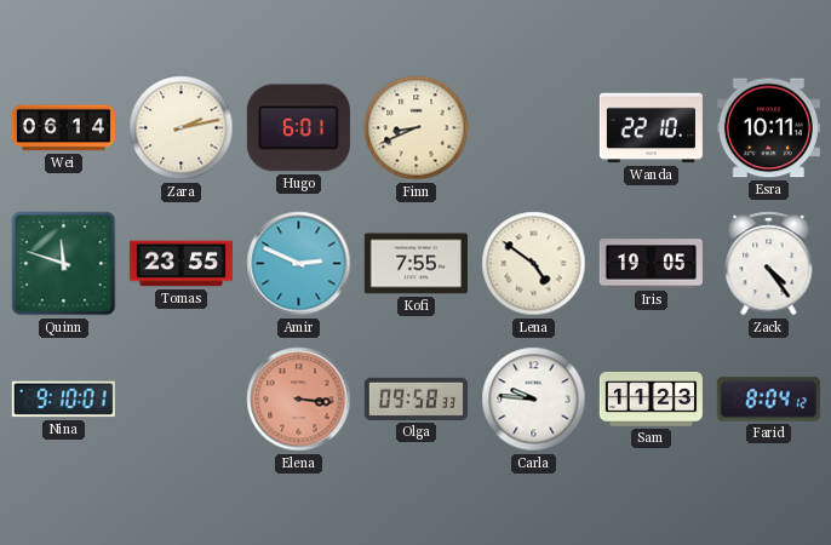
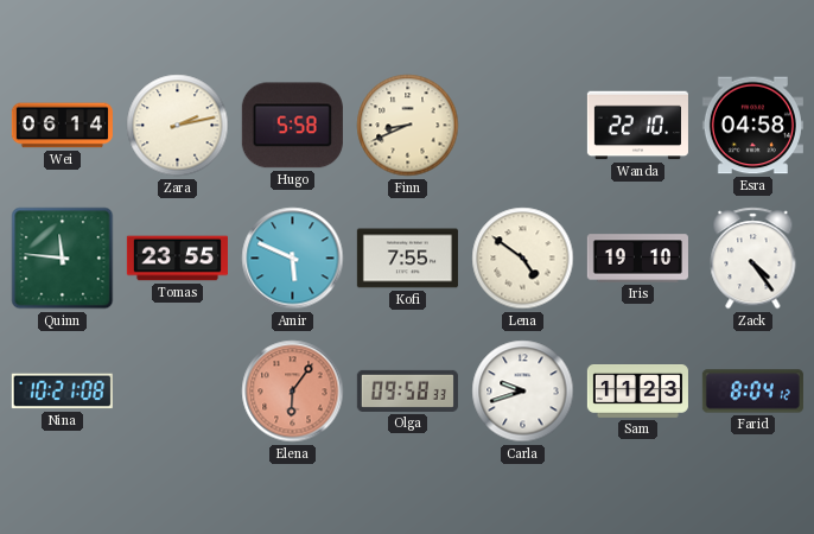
Hugo: 6:01 -> 5:58 (292, 126)
Esra: 10:11 -> 04:58 (752, 126)
Quinn: 11:48 -> 11:46 (63, 259)
Amir: 2:49 -> 5:49 (293, 259)
Iris: 19:05 -> 19:10 (637, 259)
Nina: 9:10 -> 10:21 (62, 392)
Elena: 3:16 -> 6:06 (293, 392)
Carla: 9:46 -> 9:42 (523, 392)
